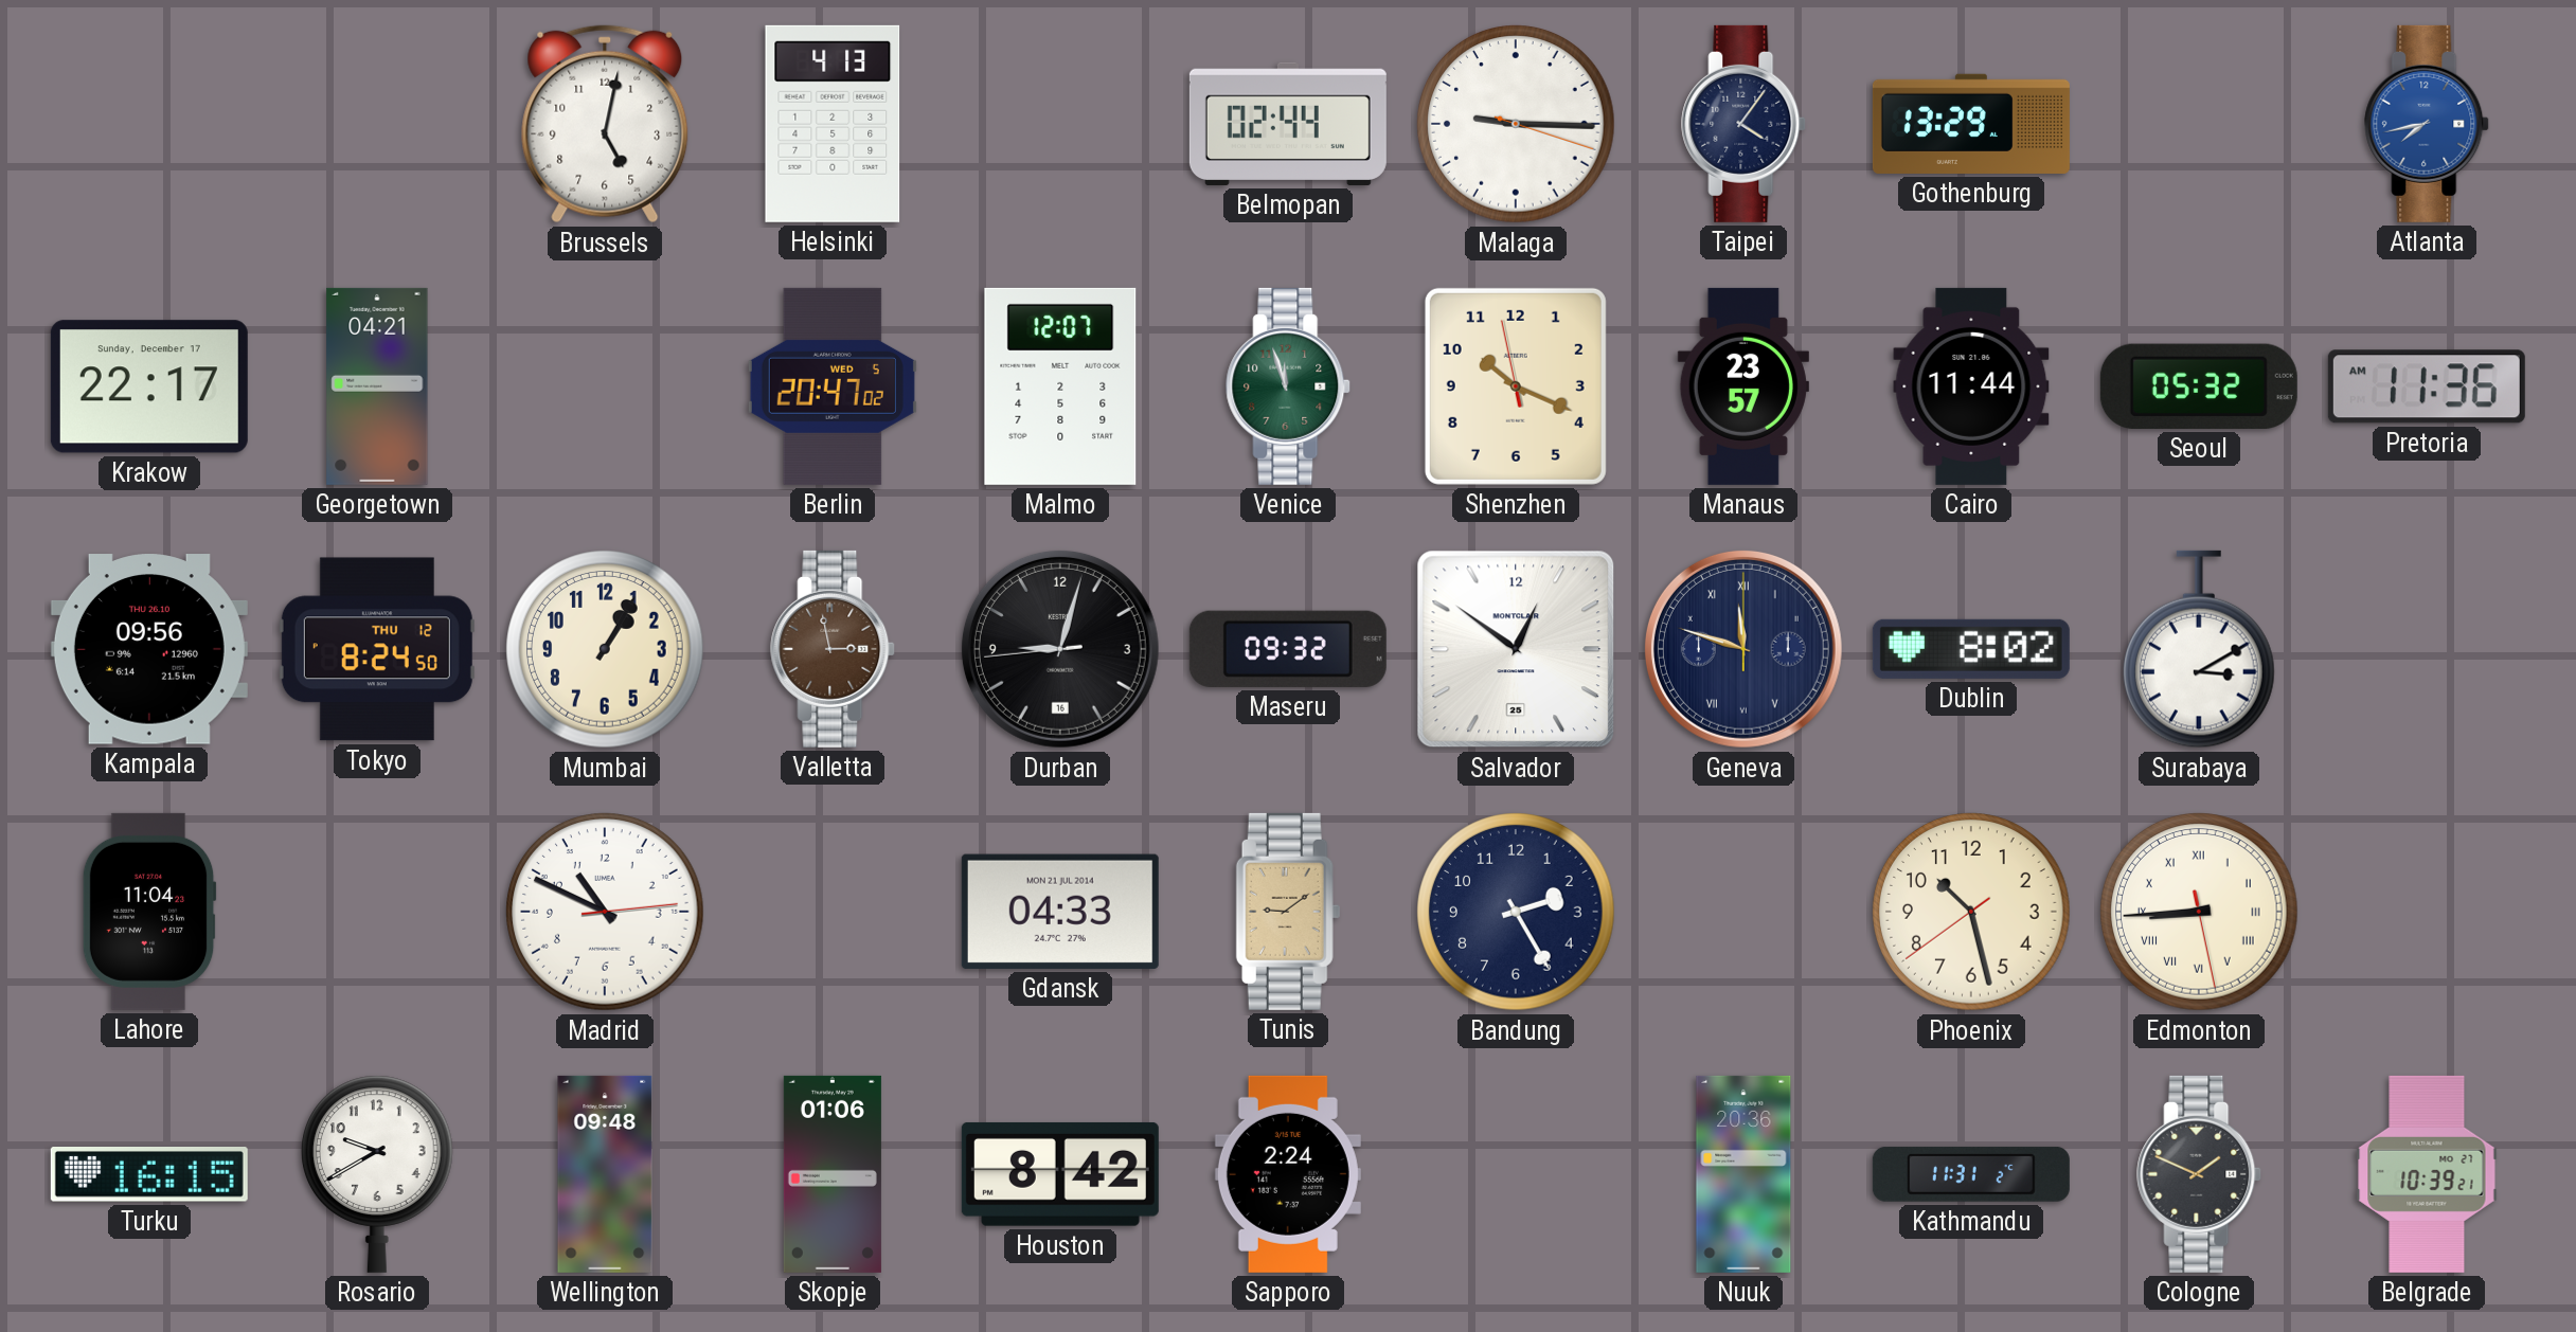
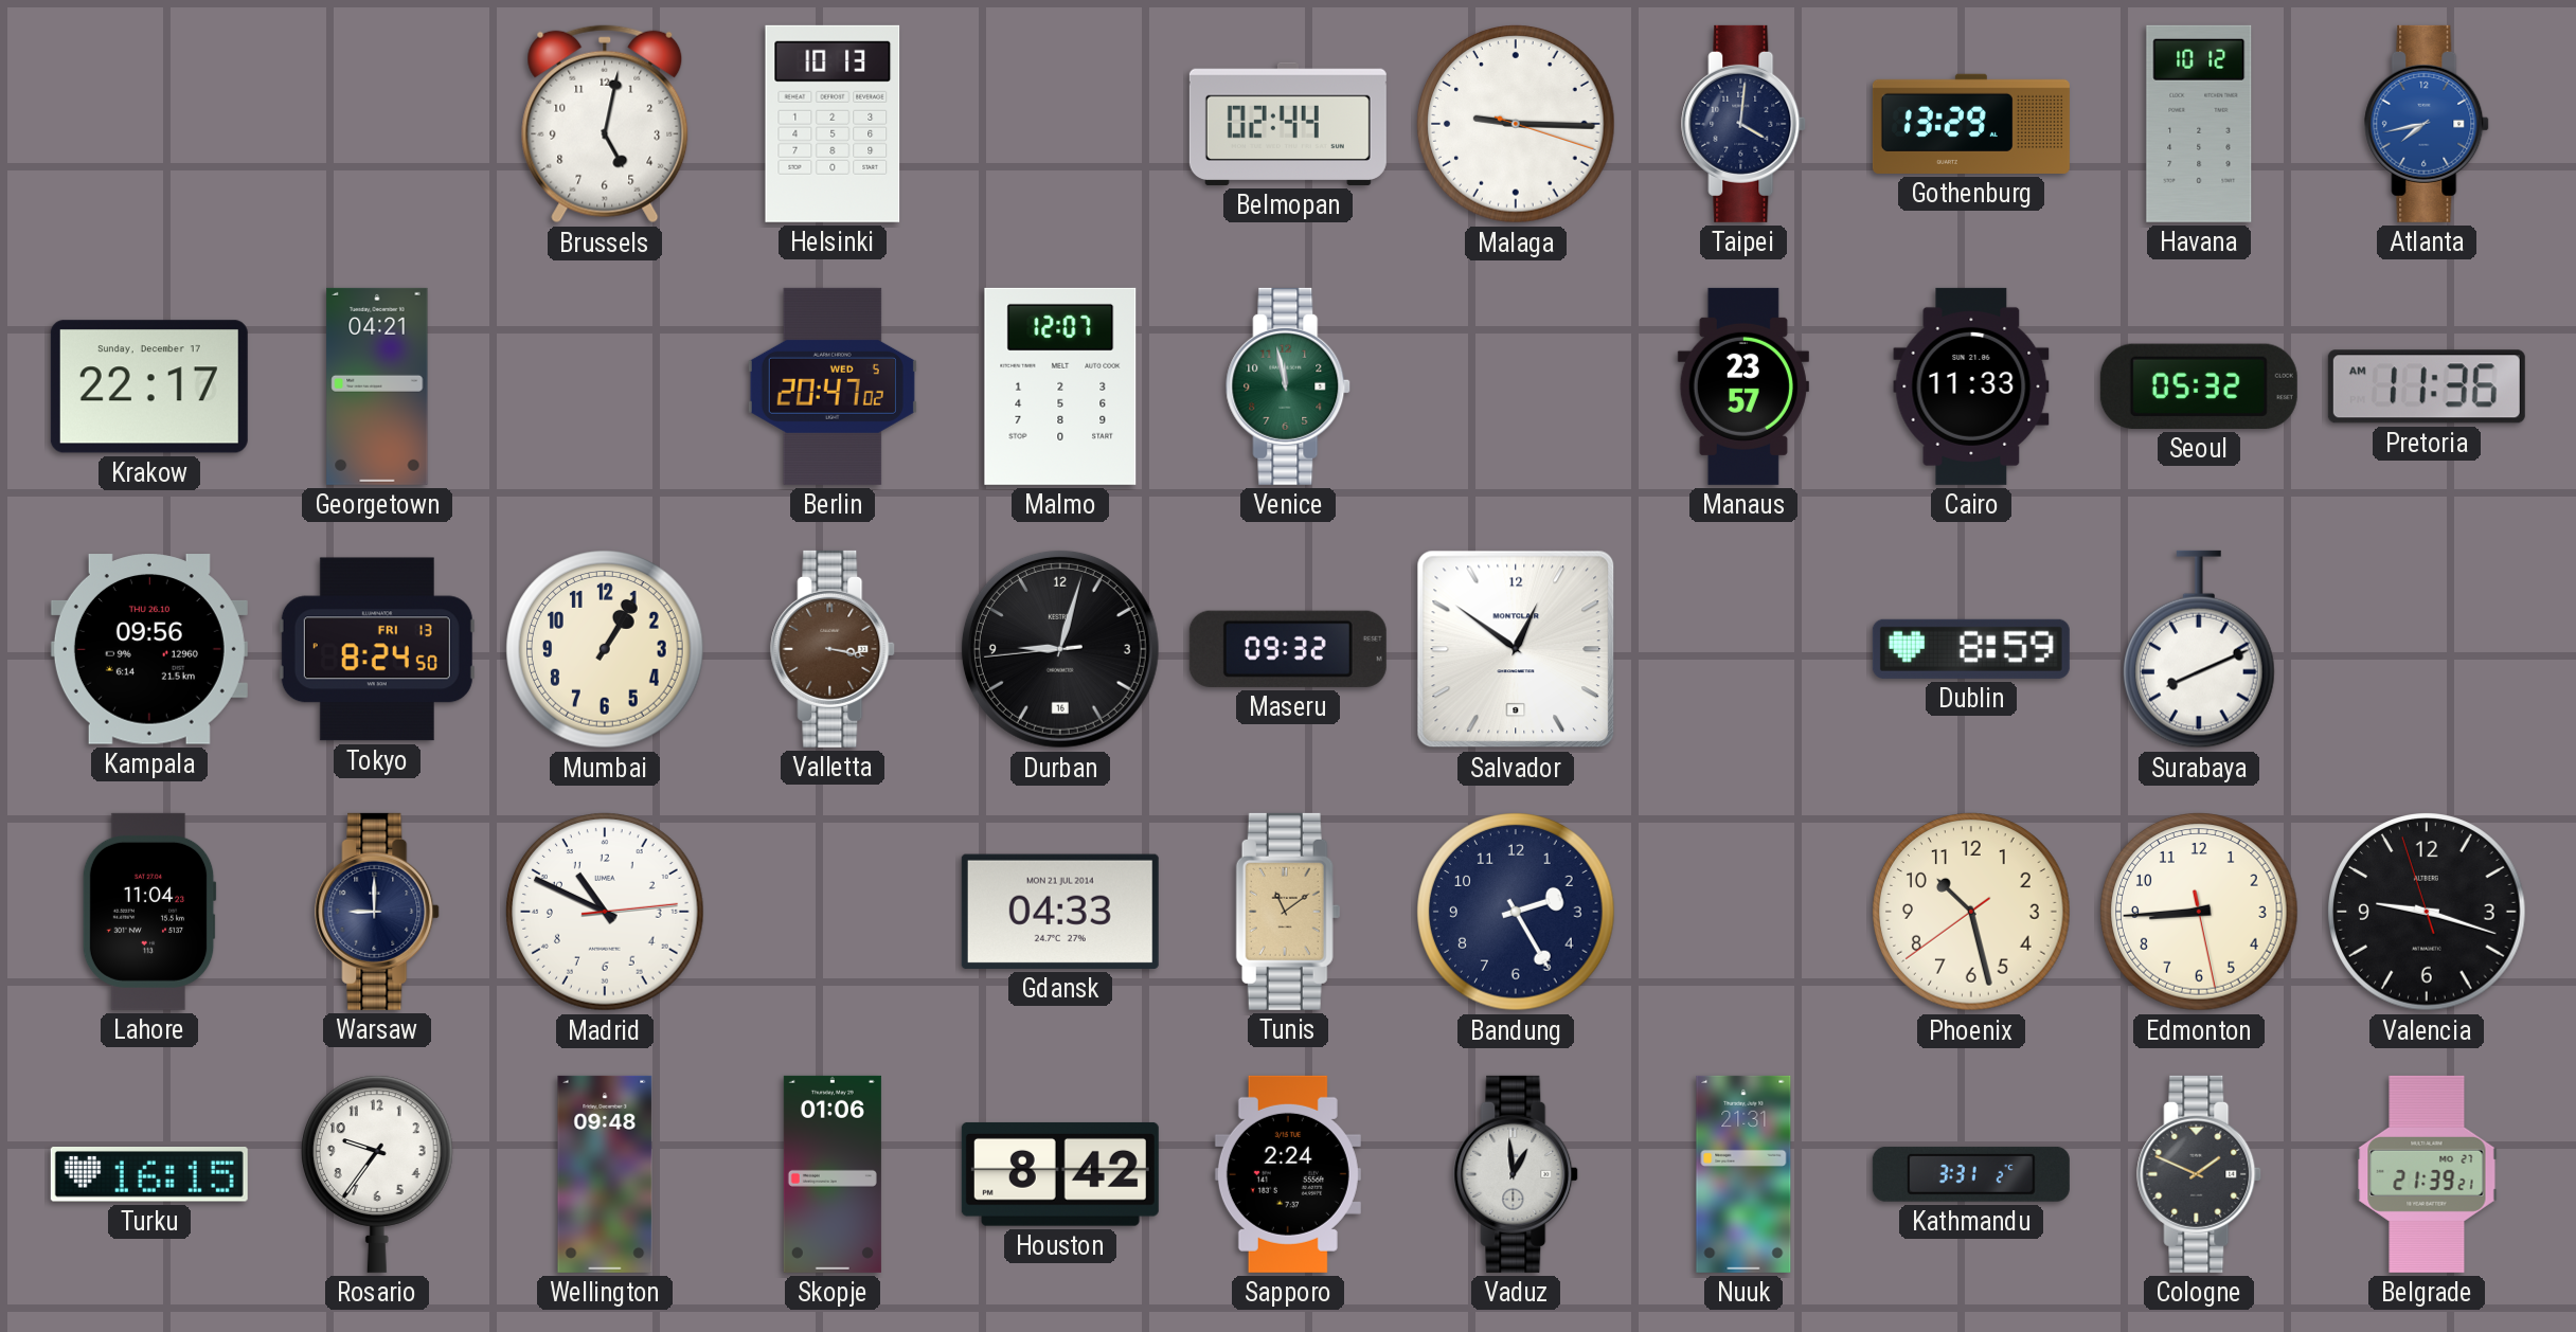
Helsinki: 4:13 -> 10:13 (833, 124)
Taipei: 4:06 -> 4:01 (1745, 124)
Havana: none -> 10:12 (2199, 124)
Venice: 11:57 -> 11:58 (1289, 386)
Shenzhen: 10:18 -> none (1516, 386)
Cairo: 11:44 -> 11:33 (1971, 386)
Tokyo date: THU 12 -> FRI 13 (377, 649)
Valletta: 2:58 -> 3:17 (834, 649)
Salvador date: 25 -> 9 (1516, 649)
Geneva: 11:48 -> none (1743, 649)
Dublin: 8:02 -> 8:59 (1971, 649)
Surabaya: 3:10 -> 8:11 (2200, 649)
Warsaw: none -> 9:00 (378, 912)
Tunis: 9:09 -> 11:09 (1288, 912)
Edmonton numerals: Roman -> Arabic (2199, 912)
Valencia: none -> 9:17 (2427, 912)
Rosario: 9:40 -> 9:36 (378, 1174)
Vaduz: none -> 12:59 (1517, 1174)
Nuuk: 20:36 -> 21:31 (1743, 1174)
Kathmandu: 11:31 -> 3:31 (1971, 1174)
Belgrade: 10:39 -> 21:39 (2427, 1174)
